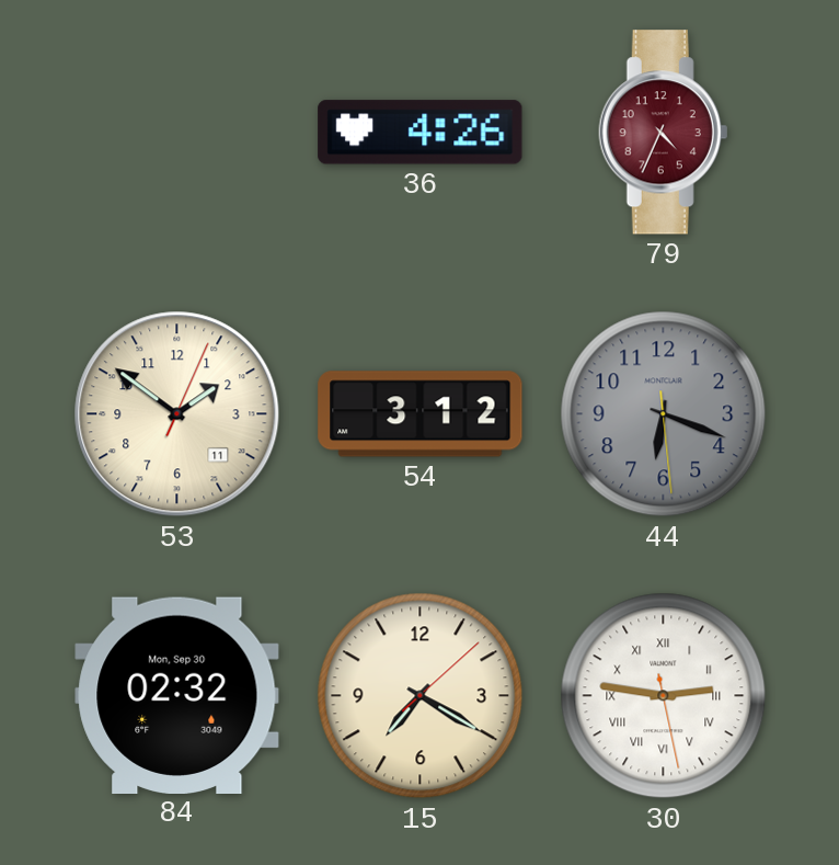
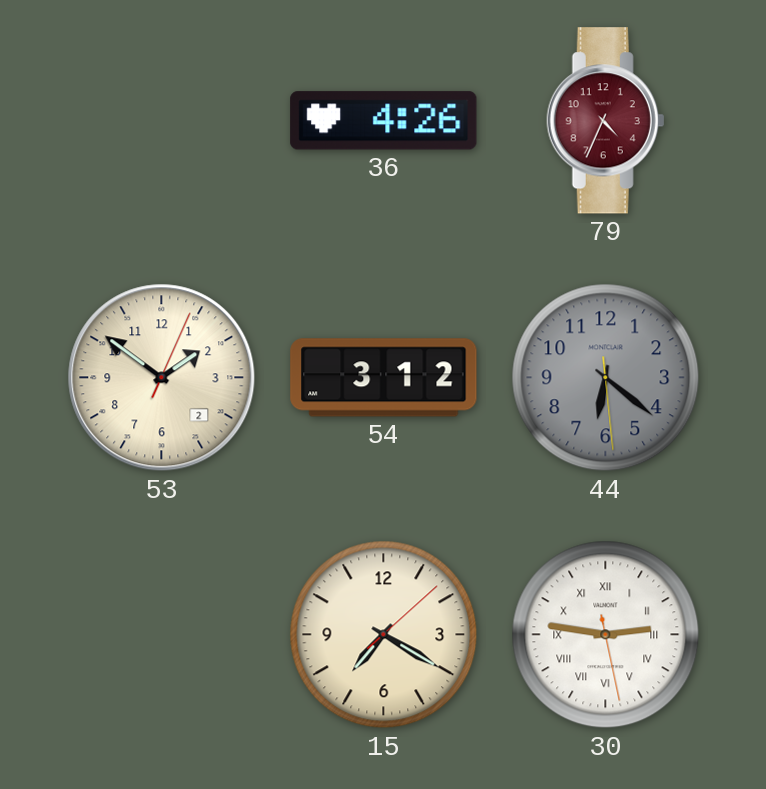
53 date: 11 -> 2 (162, 378)
44: 6:18 -> 6:21 (606, 378)
84: 02:32 -> none (177, 695)
